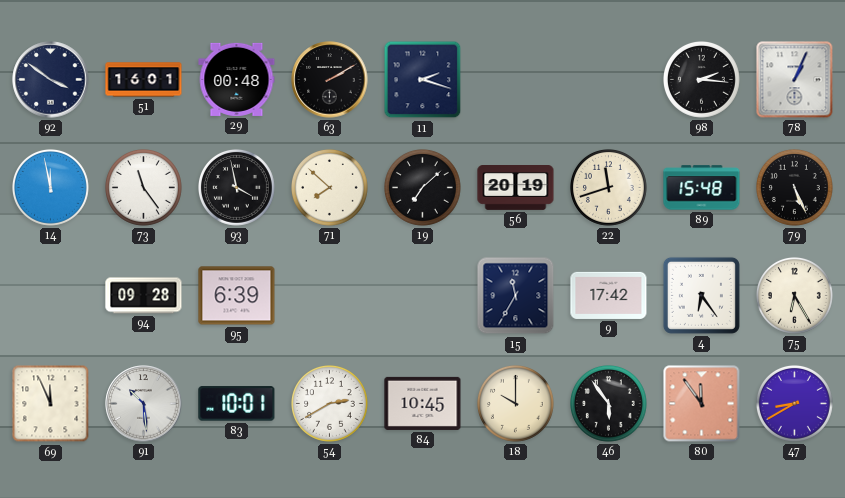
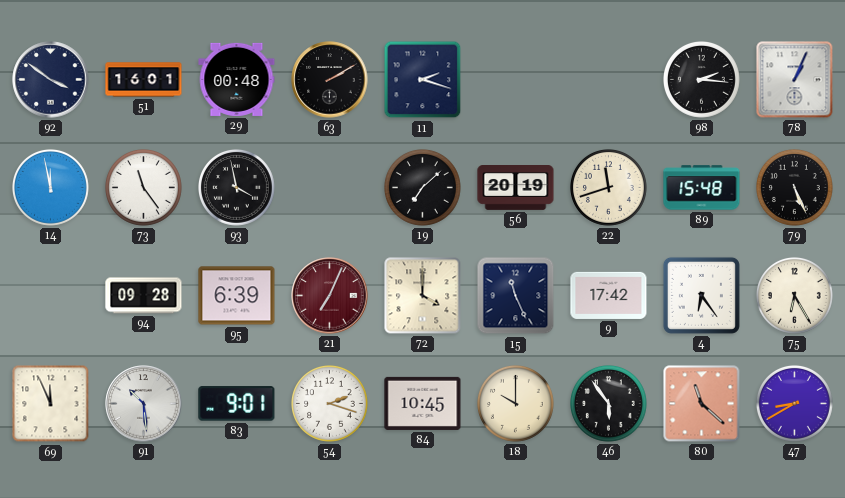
71: 7:52 -> none (330, 188)
21: none -> 7:04 (330, 296)
72: none -> 4:00 (423, 296)
15: 11:35 -> 11:26 (516, 296)
83: 10:01 -> 9:01 (237, 404)
54: 2:40 -> 2:18 (330, 404)
80: 11:54 -> 11:22 (702, 404)
